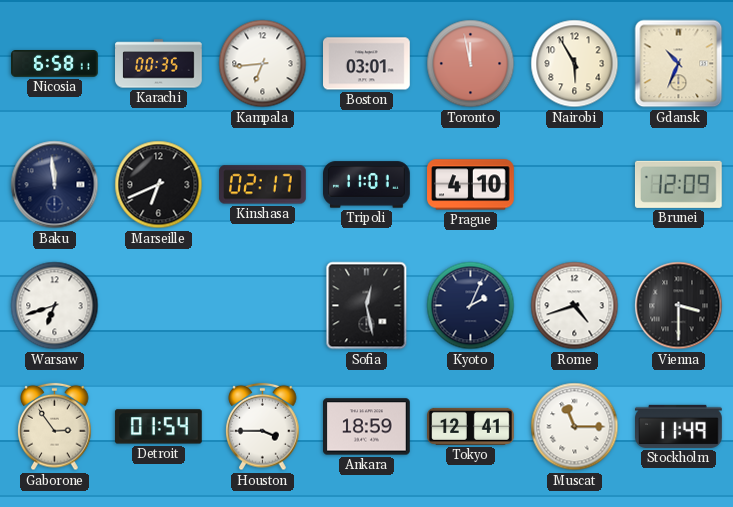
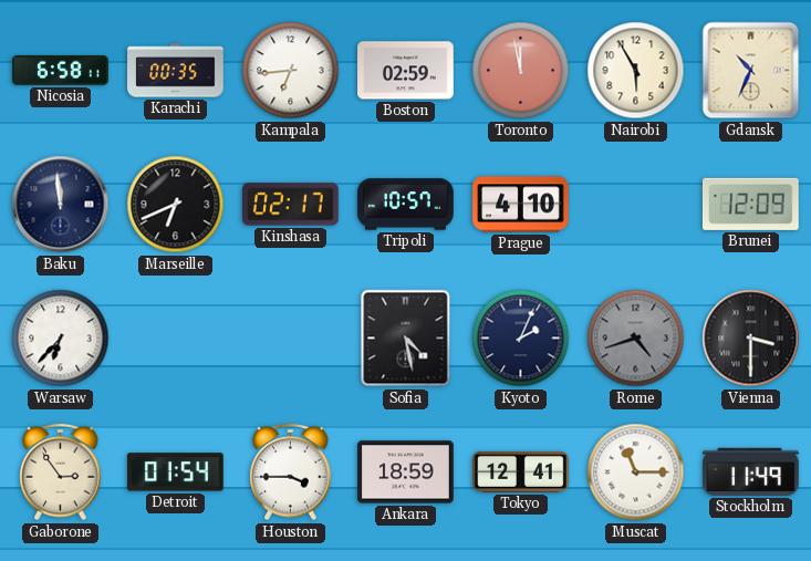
Boston: 03:01 -> 02:59 (406, 71)
Tripoli: 11:01 -> 10:57 (406, 205)
Warsaw: 6:42 -> 6:37 (61, 339)
Sofia: 12:28 -> 4:28 (406, 339)
Rome dial: white -> grey (636, 339)
